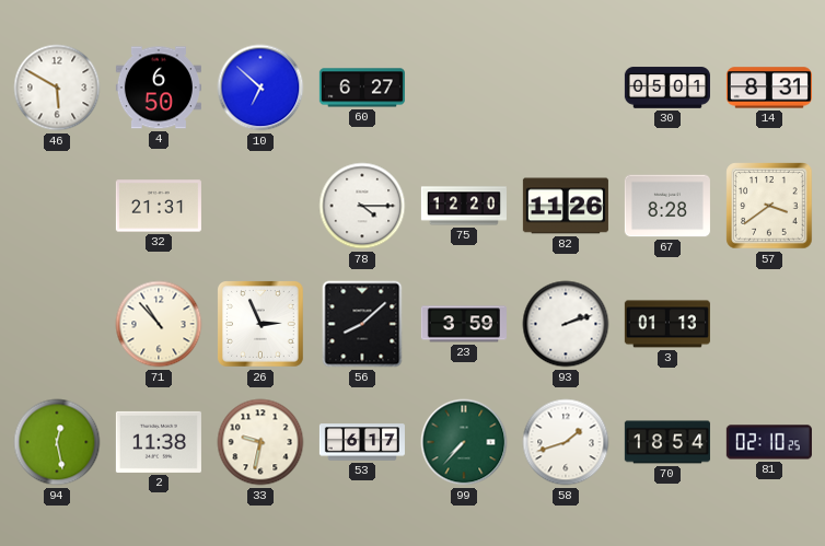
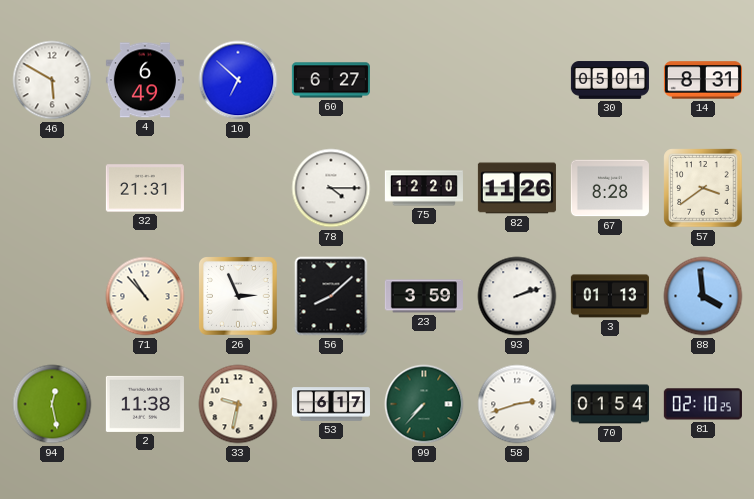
4: 6:50 -> 6:49 (145, 80)
88: none -> 3:59 (703, 296)
58: 1:42 -> 2:42 (517, 404)
70: 18:54 -> 01:54 (610, 404)
